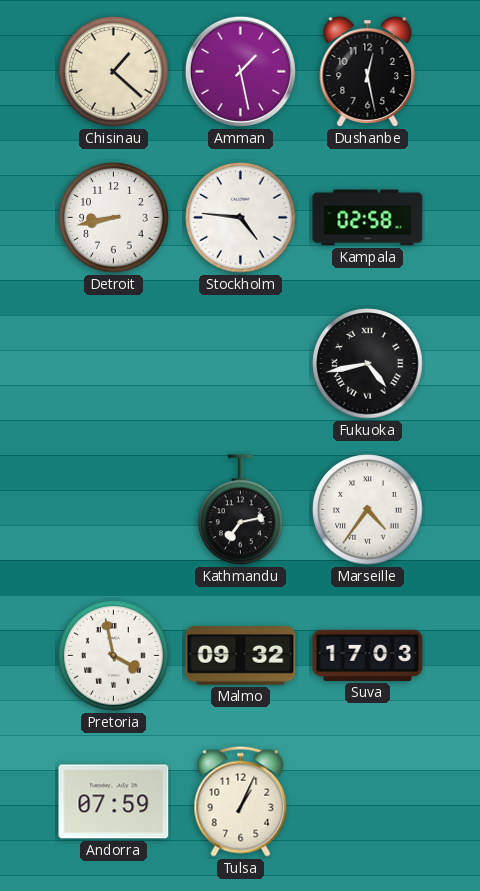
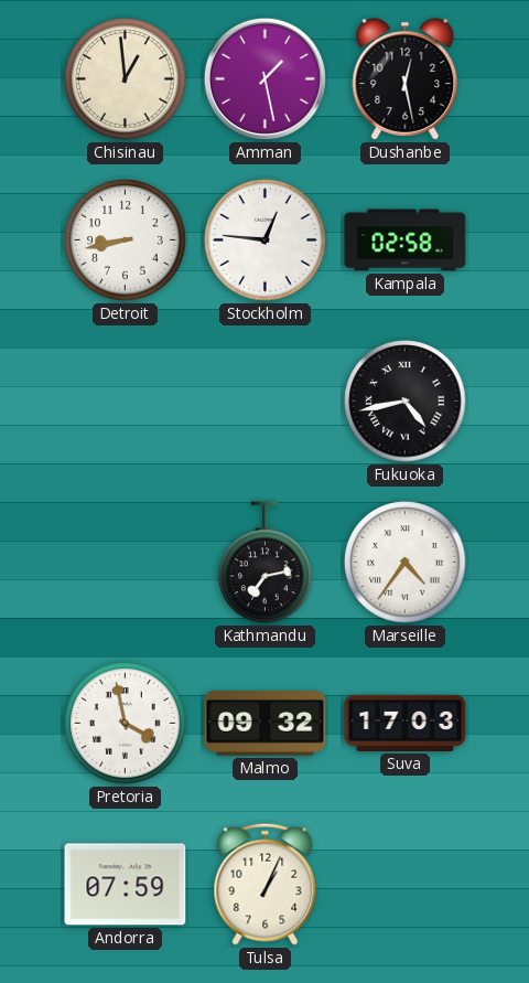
Chisinau: 1:22 -> 12:59 (126, 79)
Stockholm: 4:46 -> 12:46 (266, 241)
